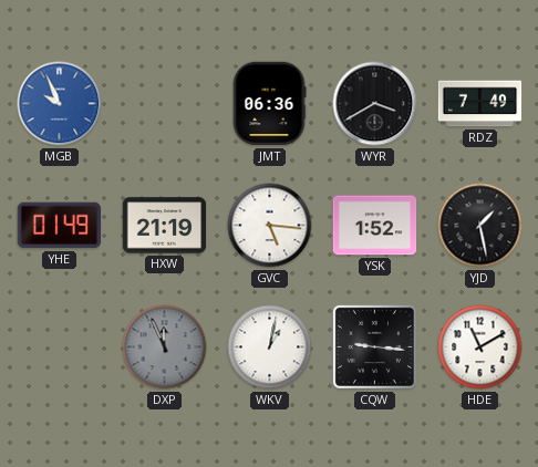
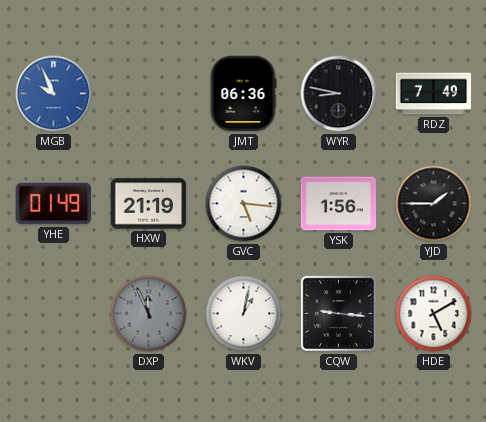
WYR: 3:40 -> 8:47 (339, 94)
YSK: 1:52 -> 1:56 (339, 204)
YJD: 1:28 -> 1:45 (434, 204)
HDE: 11:10 -> 5:10 (434, 314)
